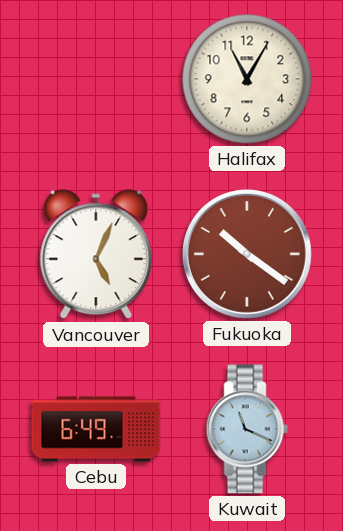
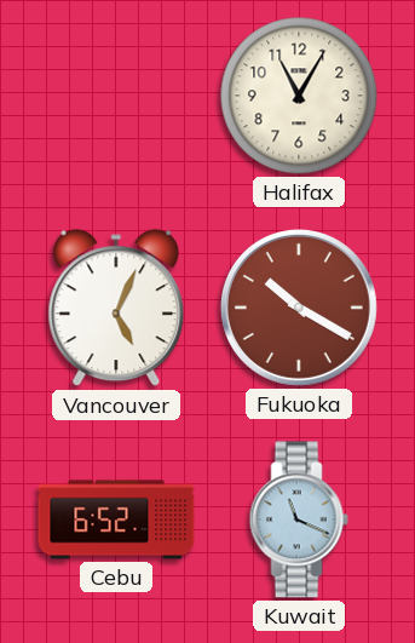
Fukuoka: 10:21 -> 10:20 (299, 308)
Cebu: 6:49 -> 6:52 (116, 519)
